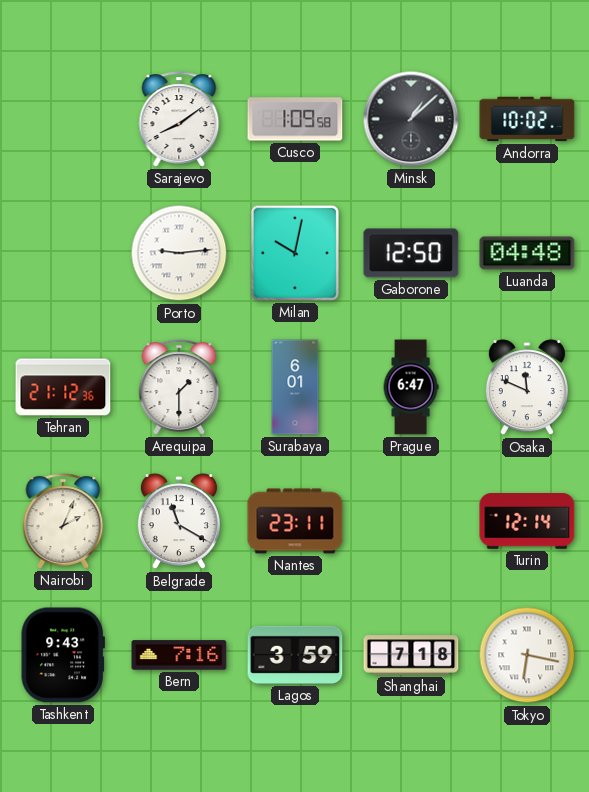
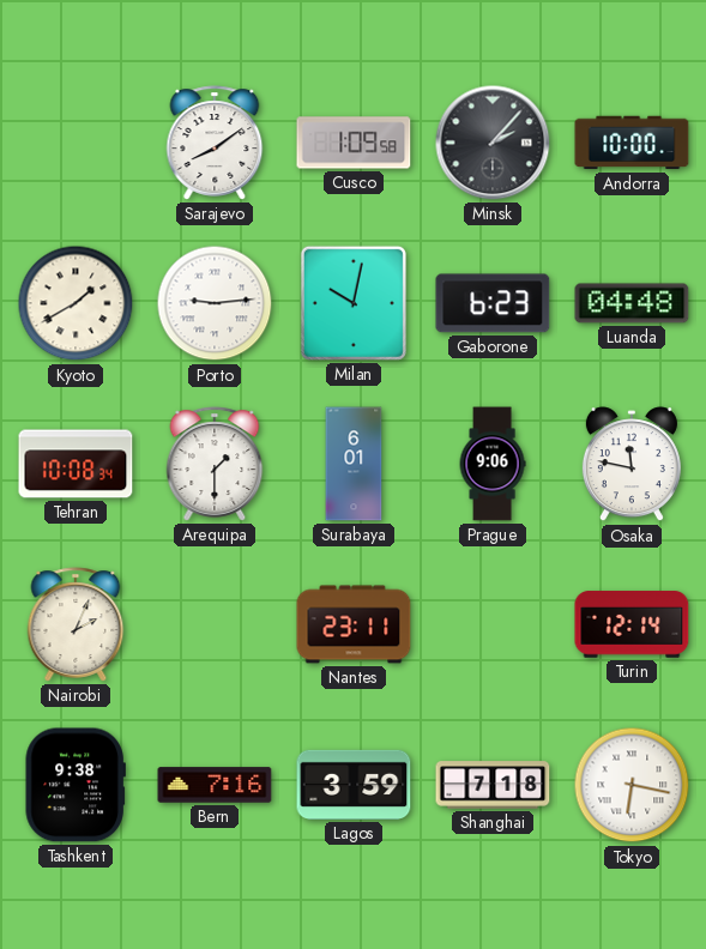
Minsk: 1:08 -> 2:07 (493, 143)
Andorra: 10:02 -> 10:00 (632, 143)
Kyoto: none -> 1:40 (76, 303)
Gaborone: 12:50 -> 6:23 (493, 303)
Tehran: 21:12 -> 10:08 (76, 464)
Prague: 6:47 -> 9:06 (493, 464)
Osaka: 11:49 -> 11:47 (632, 465)
Belgrade: 11:20 -> none (179, 522)
Tashkent: 9:43 -> 9:38 (76, 785)
